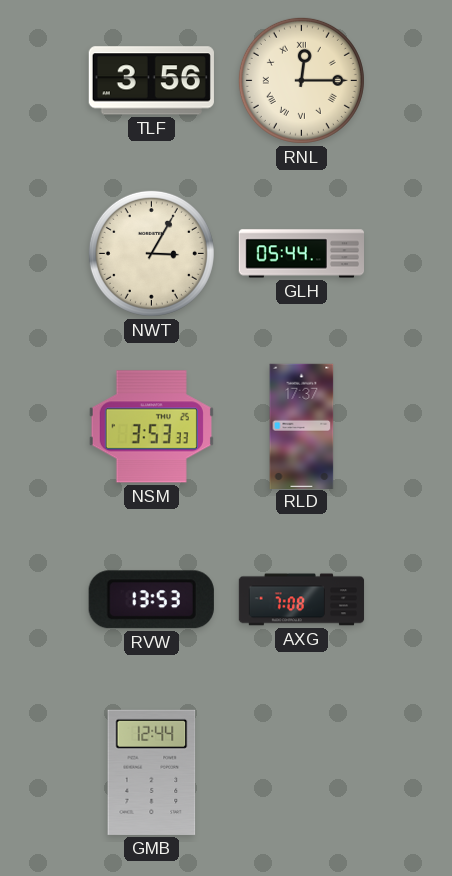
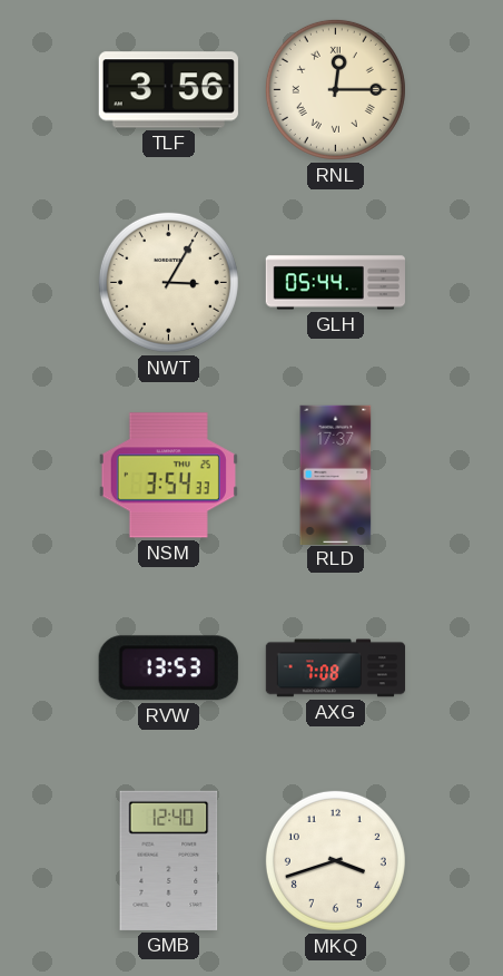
NSM: 3:53 -> 3:54 (168, 476)
GMB: 12:44 -> 12:40 (169, 860)
MKQ: none -> 3:42 (335, 860)
